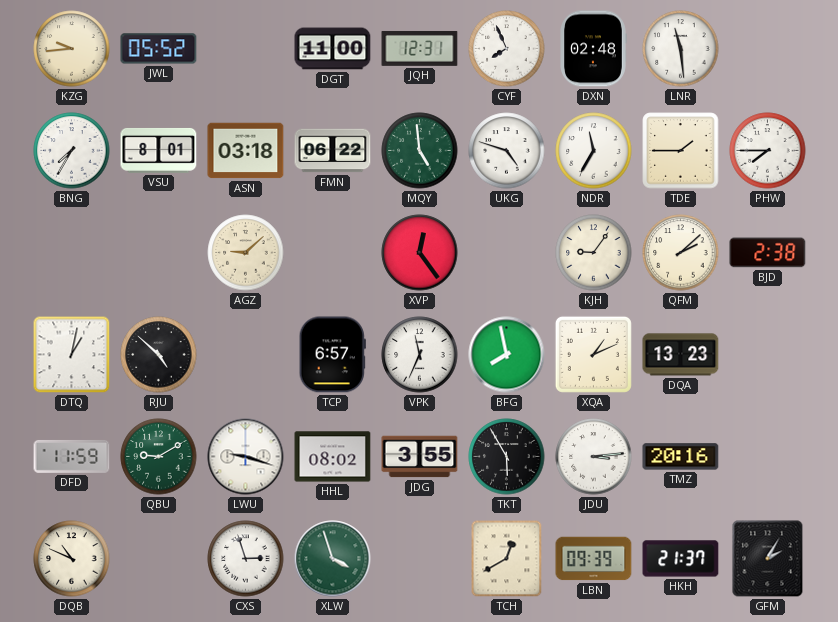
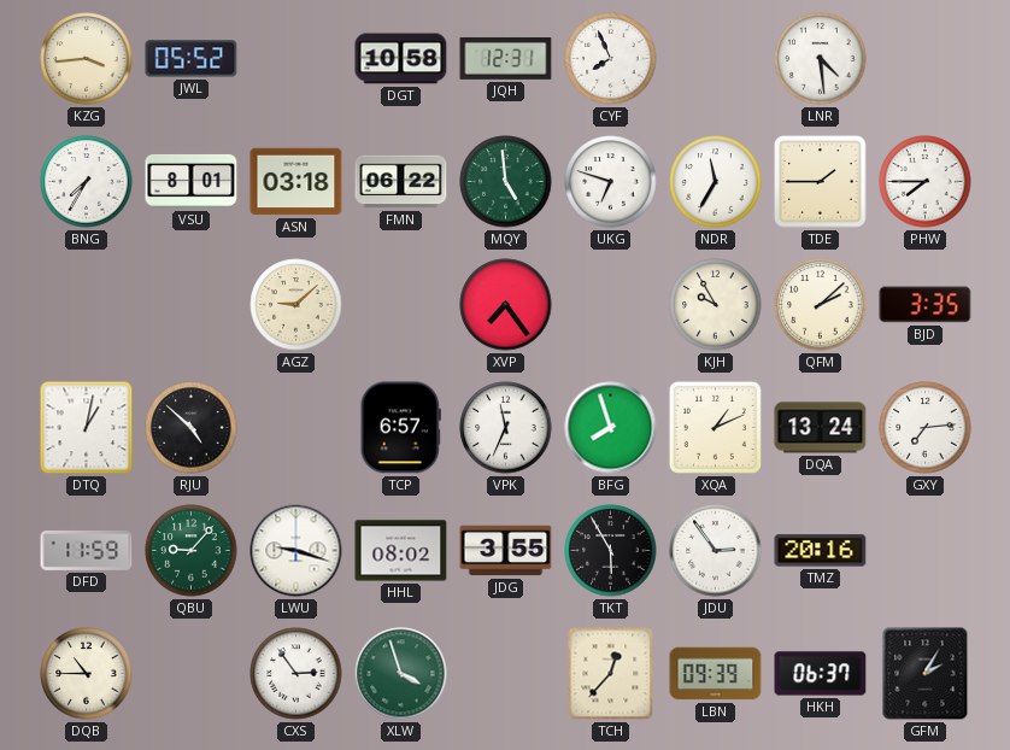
KZG: 9:44 -> 3:44 (87, 59)
DGT: 11:00 -> 10:58 (401, 59)
DXN: 02:48 -> none (593, 49)
LNR: 11:29 -> 4:29 (821, 59)
UKG: 4:48 -> 6:48 (611, 182)
XVP: 12:24 -> 7:24 (506, 305)
KJH: 9:06 -> 9:55 (716, 305)
BJD: 2:38 -> 3:35 (926, 305)
BFG: 7:58 -> 7:57 (611, 428)
DQA: 13:23 -> 13:24 (821, 428)
GXY: none -> 7:14 (926, 428)
QBU: 9:10 -> 9:07 (192, 551)
JDU: 3:14 -> 2:54 (716, 551)
DQB: 10:49 -> 10:45 (87, 674)
CXS: 2:57 -> 2:54 (296, 674)
TCH: 12:40 -> 12:37 (611, 674)
HKH: 21:37 -> 06:37 (821, 674)
